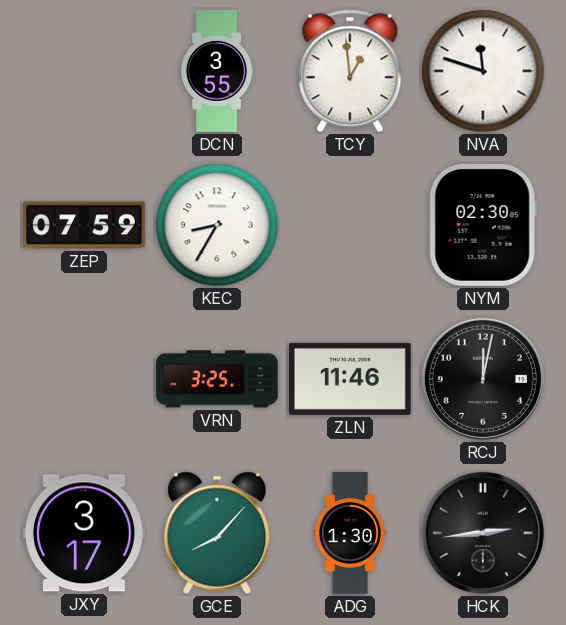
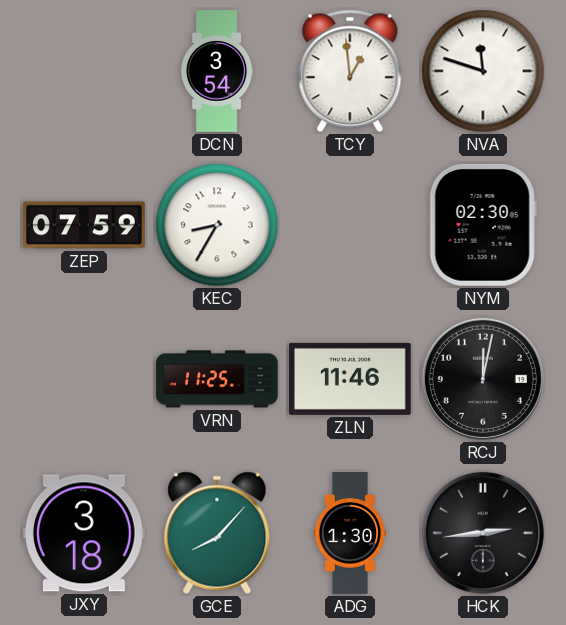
DCN: 3:55 -> 3:54 (217, 71)
VRN: 3:25 -> 11:25 (217, 379)
JXY: 3:17 -> 3:18 (84, 533)
